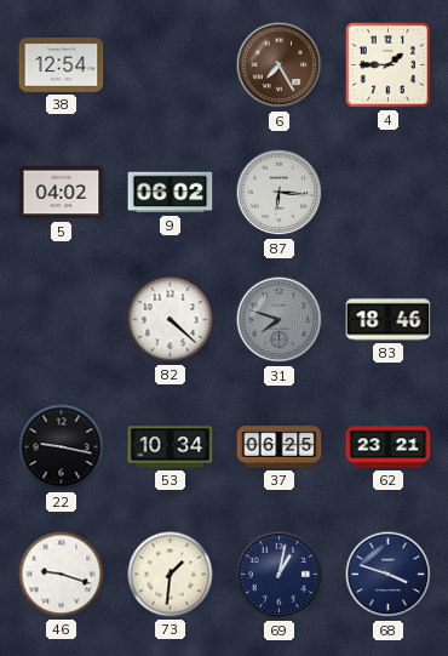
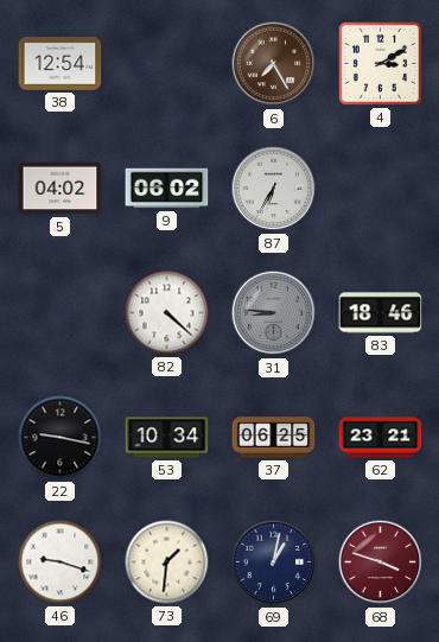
4: 1:45 -> 3:10 (380, 63)
87: 6:16 -> 6:35 (274, 189)
31: 7:48 -> 8:46 (274, 313)
68 dial: navy -> burgundy (381, 562)
